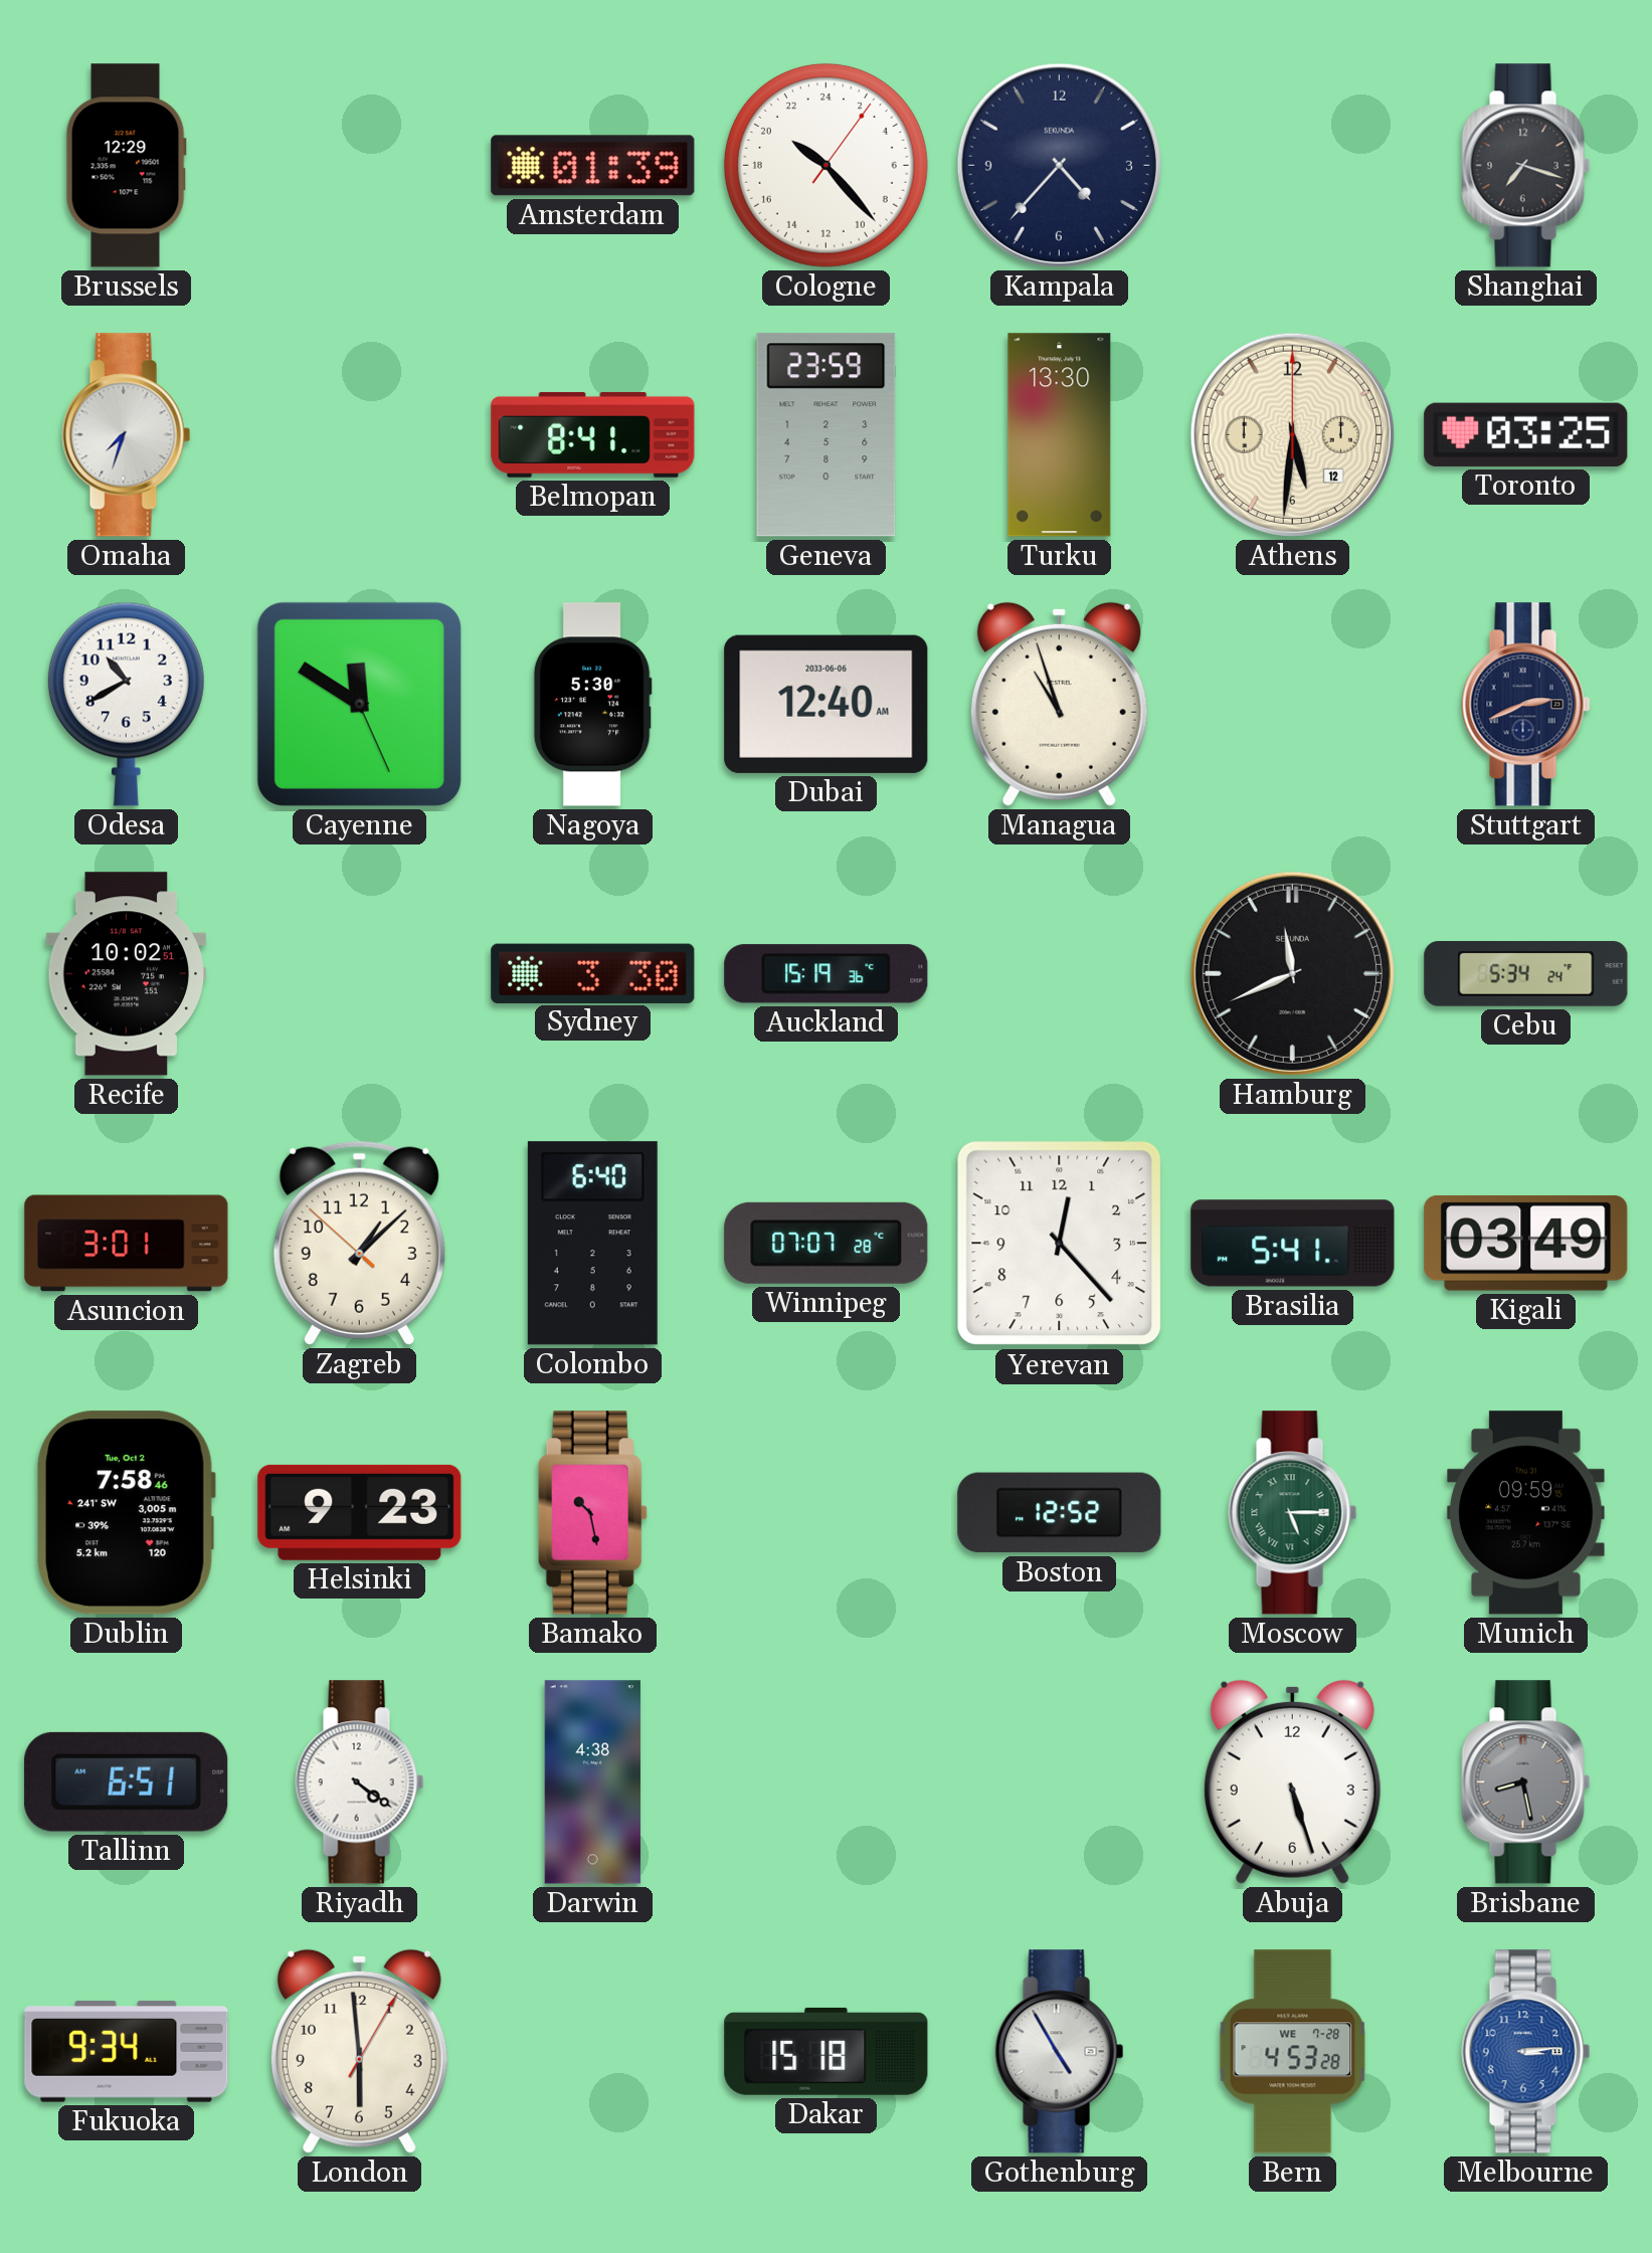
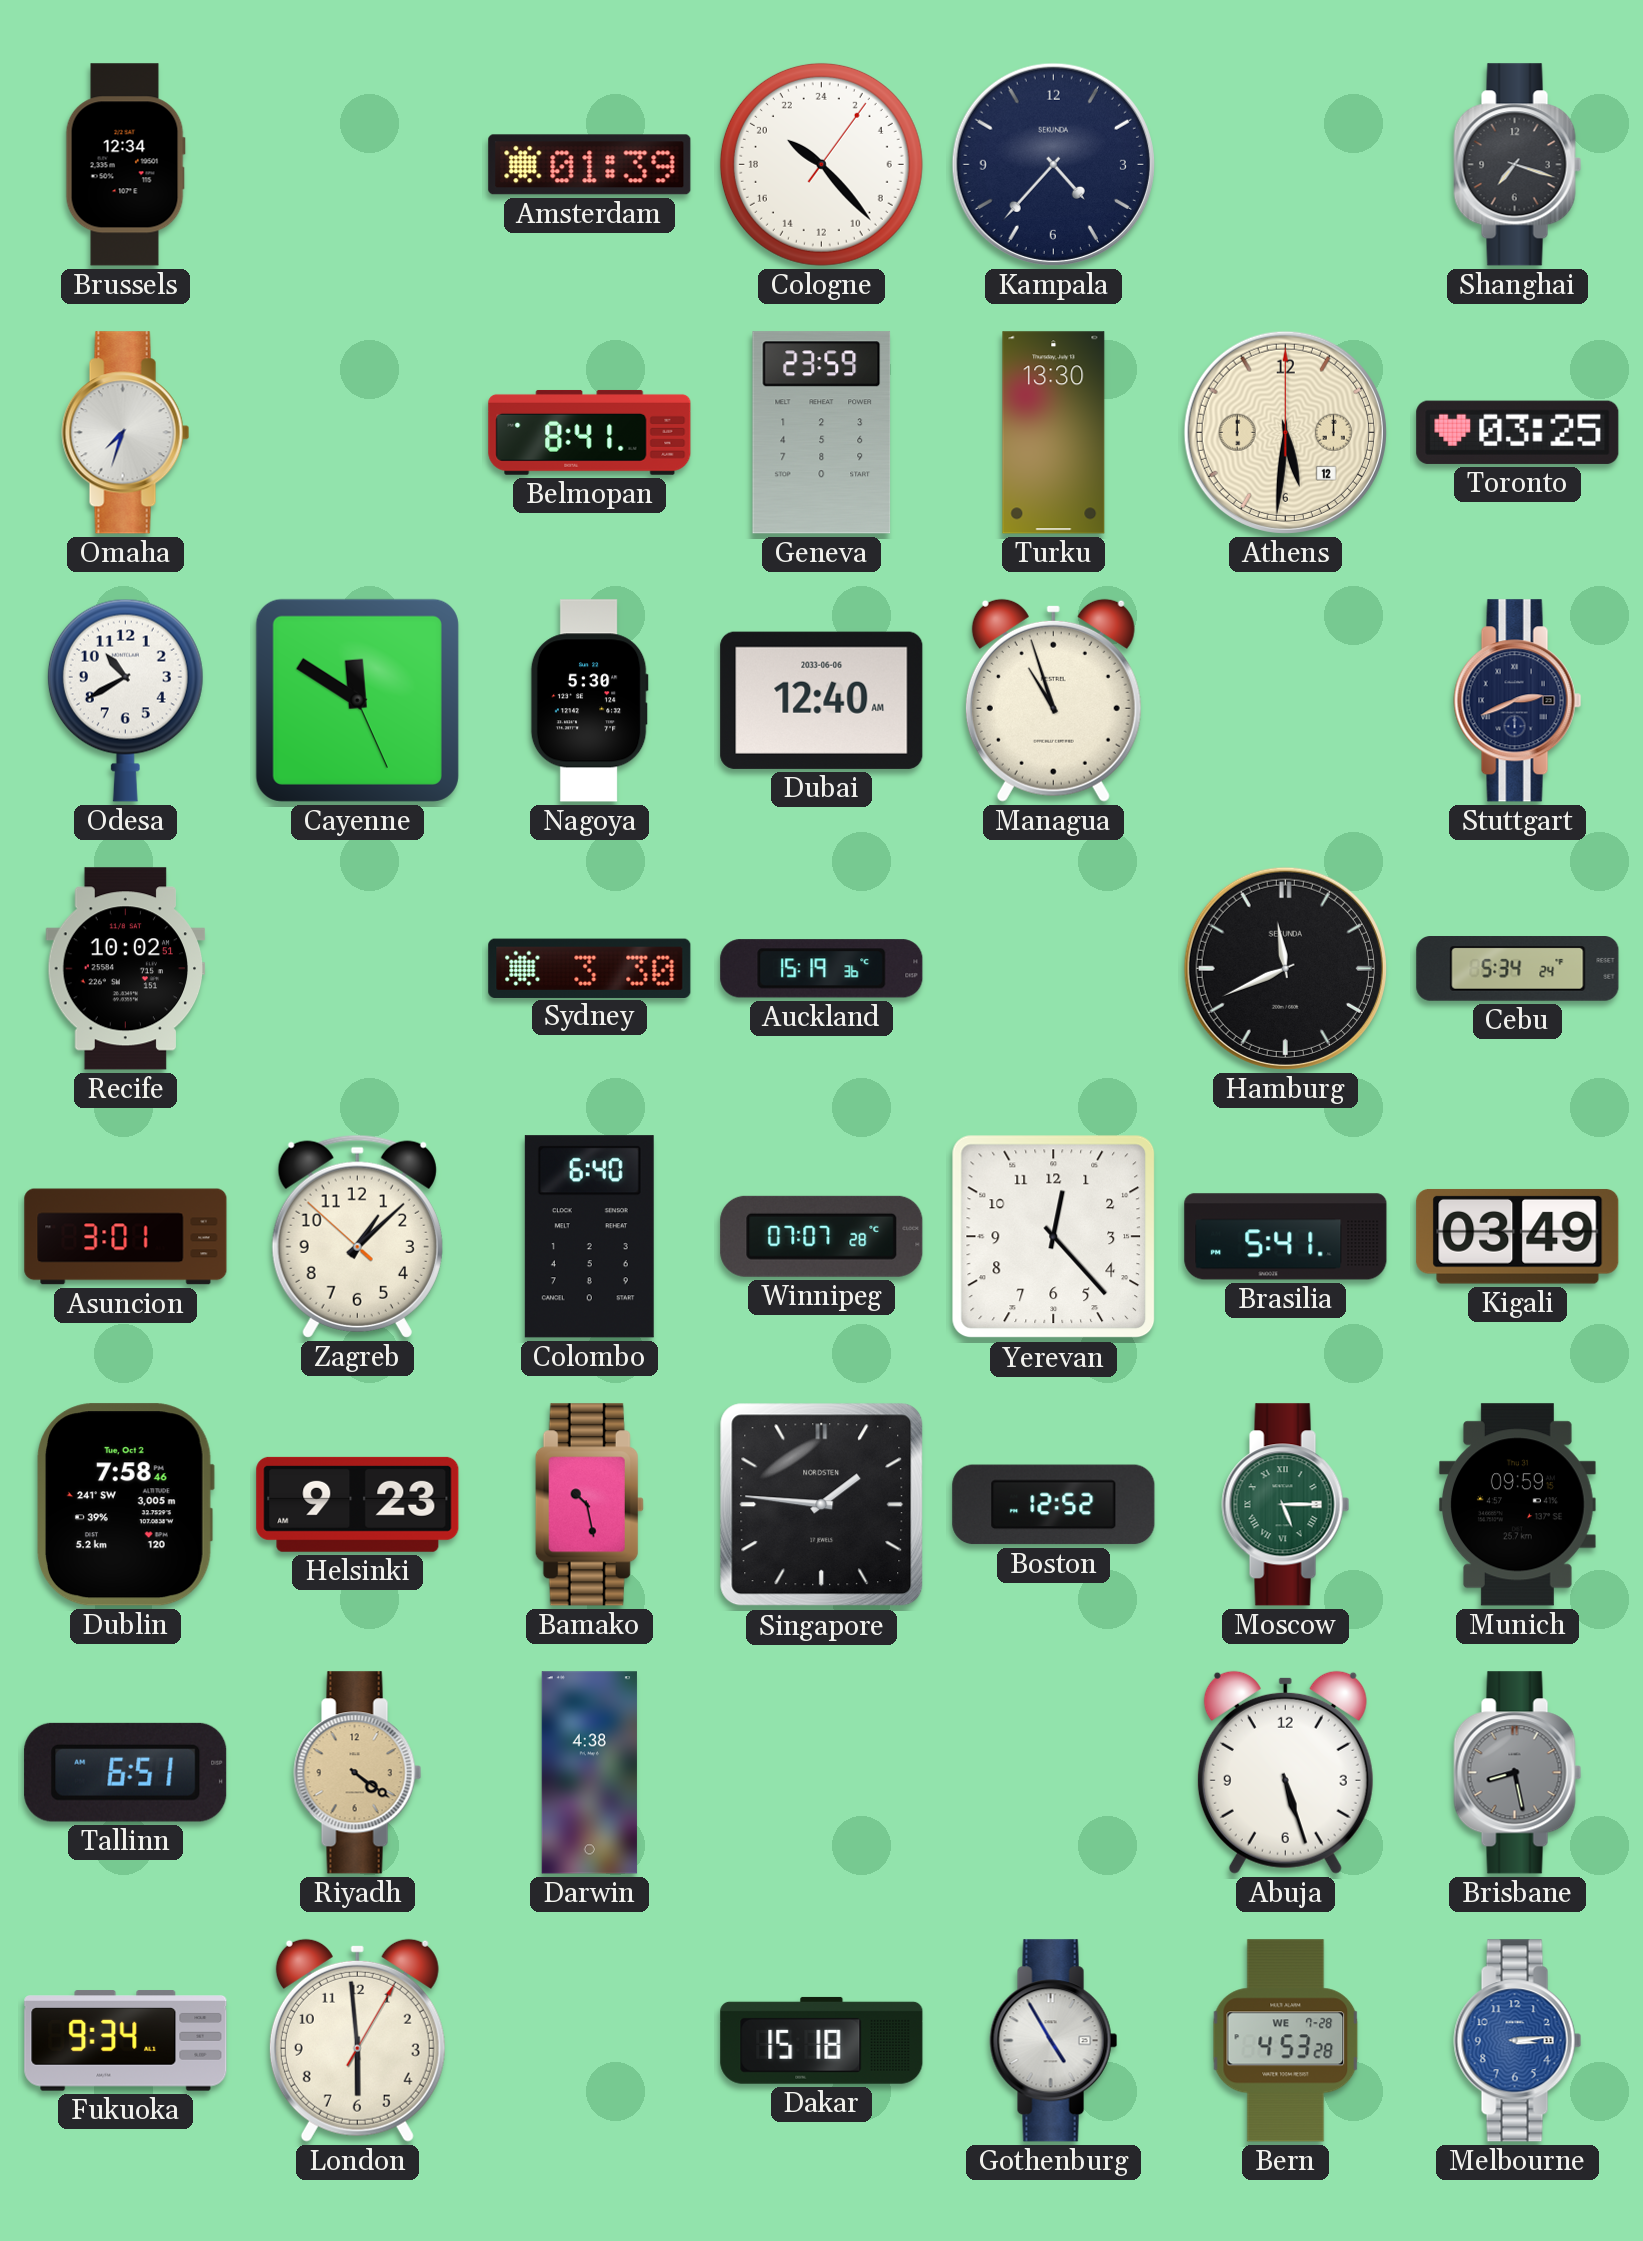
Brussels: 12:29 -> 12:34 (125, 165)
Singapore: none -> 1:46 (822, 1505)
Riyadh dial: white -> champagne (358, 1773)
